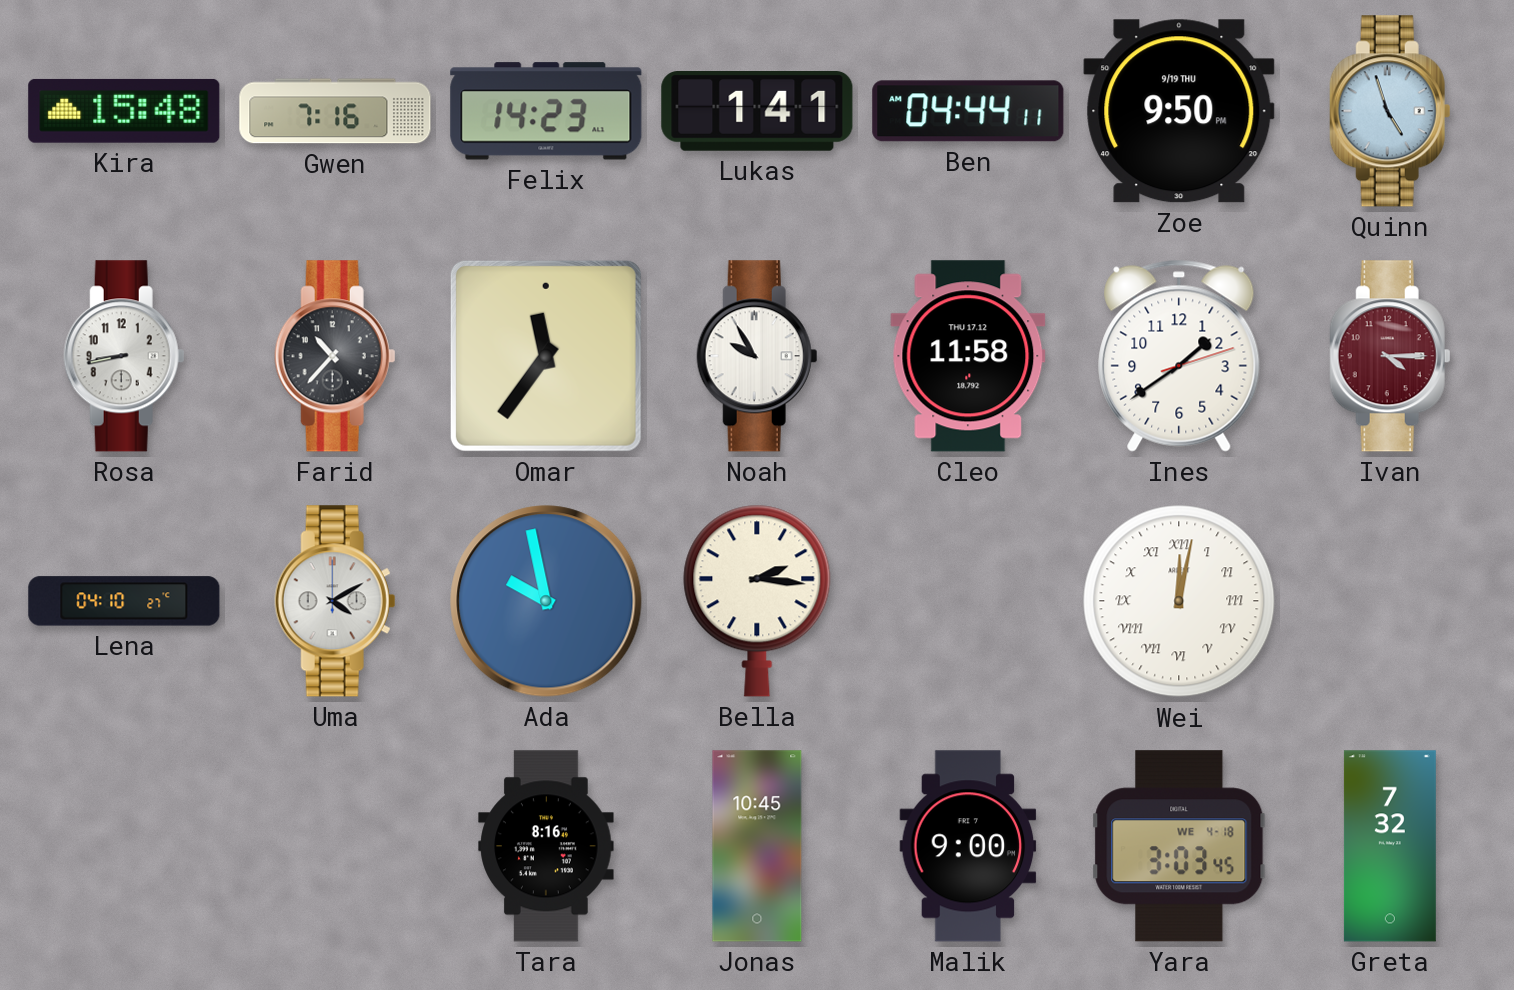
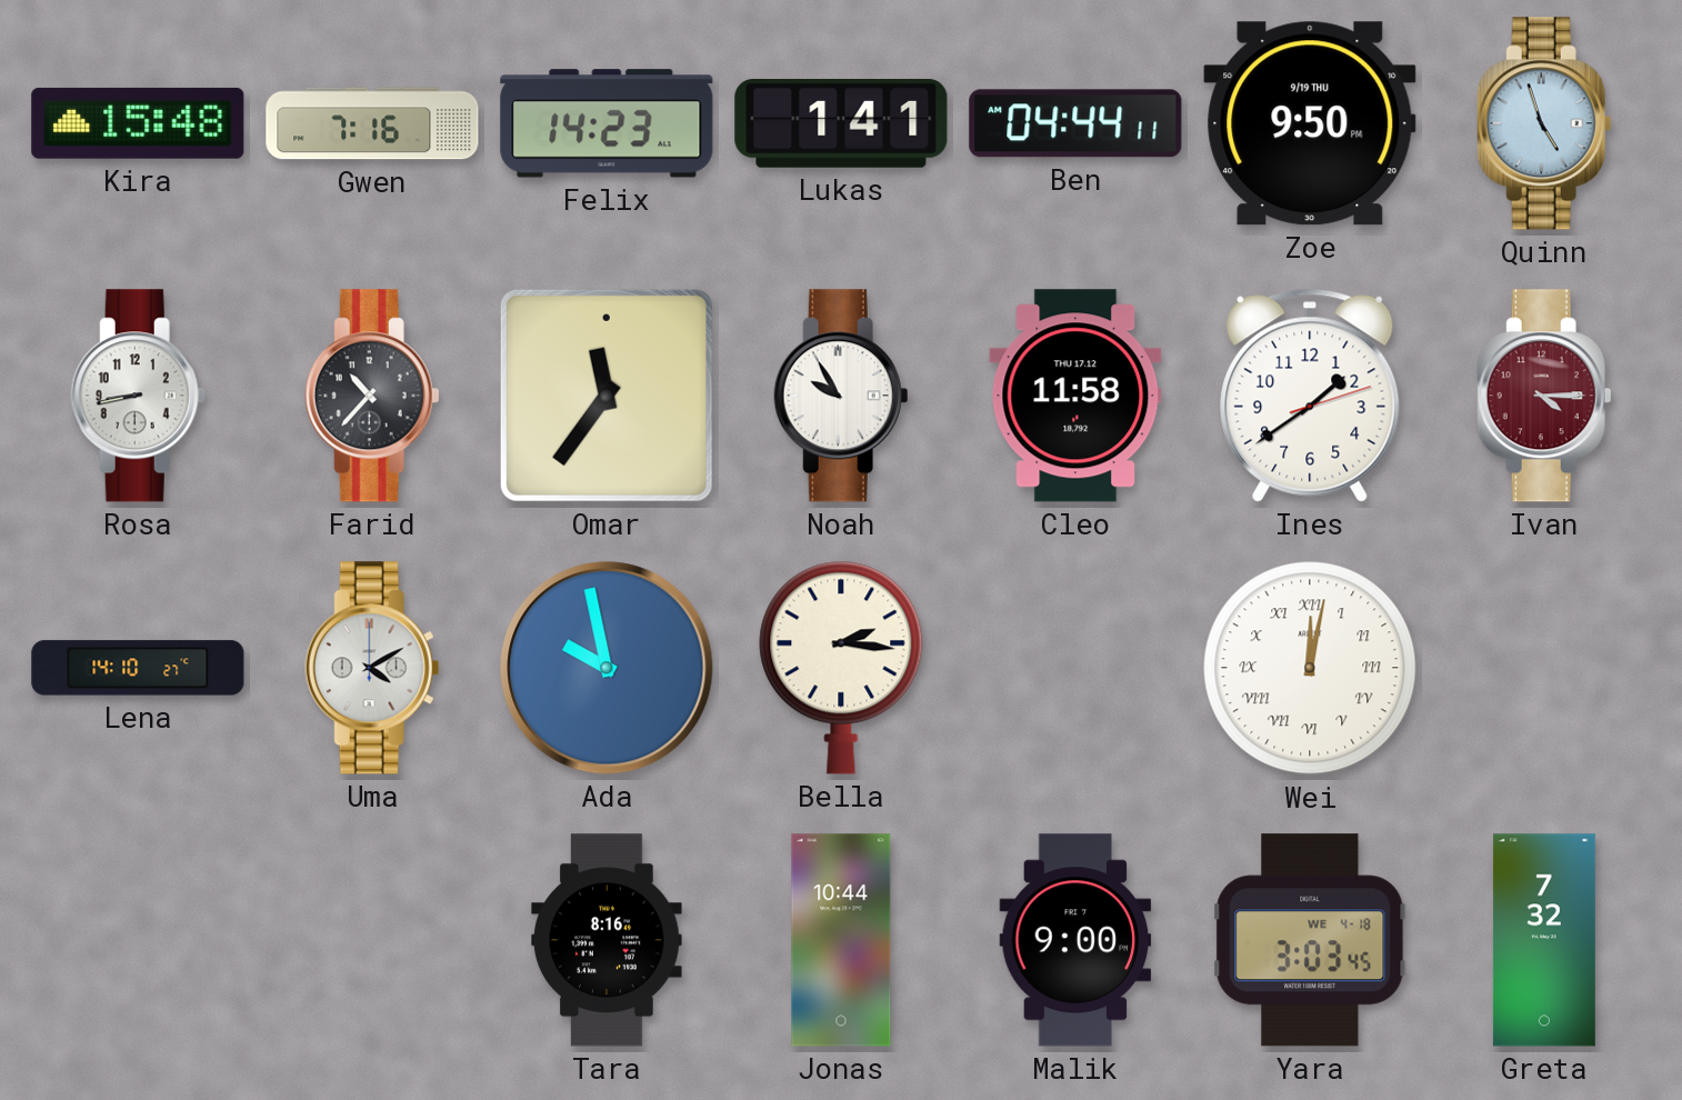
Lena: 04:10 -> 14:10 (138, 668)
Jonas: 10:45 -> 10:44 (841, 940)
